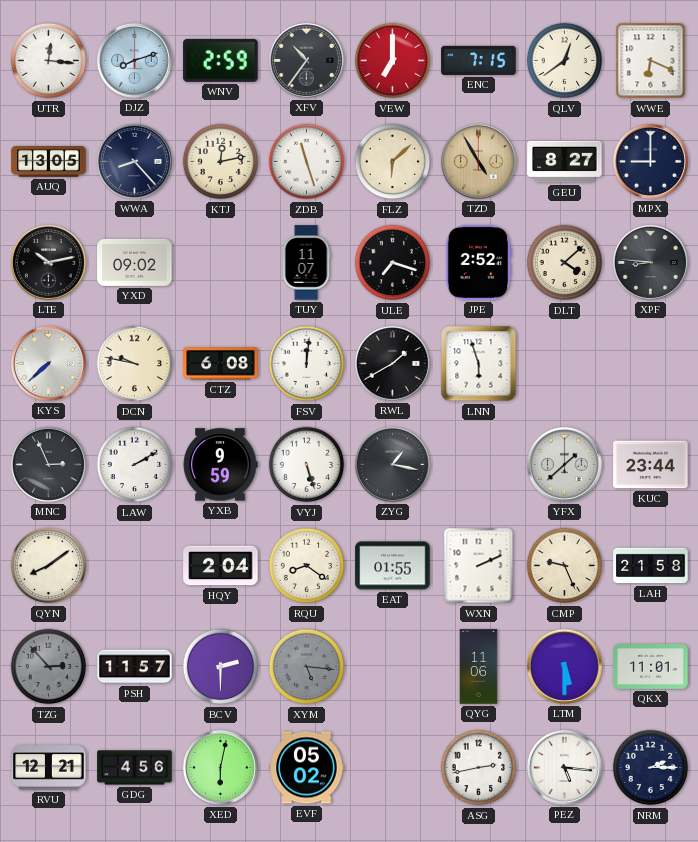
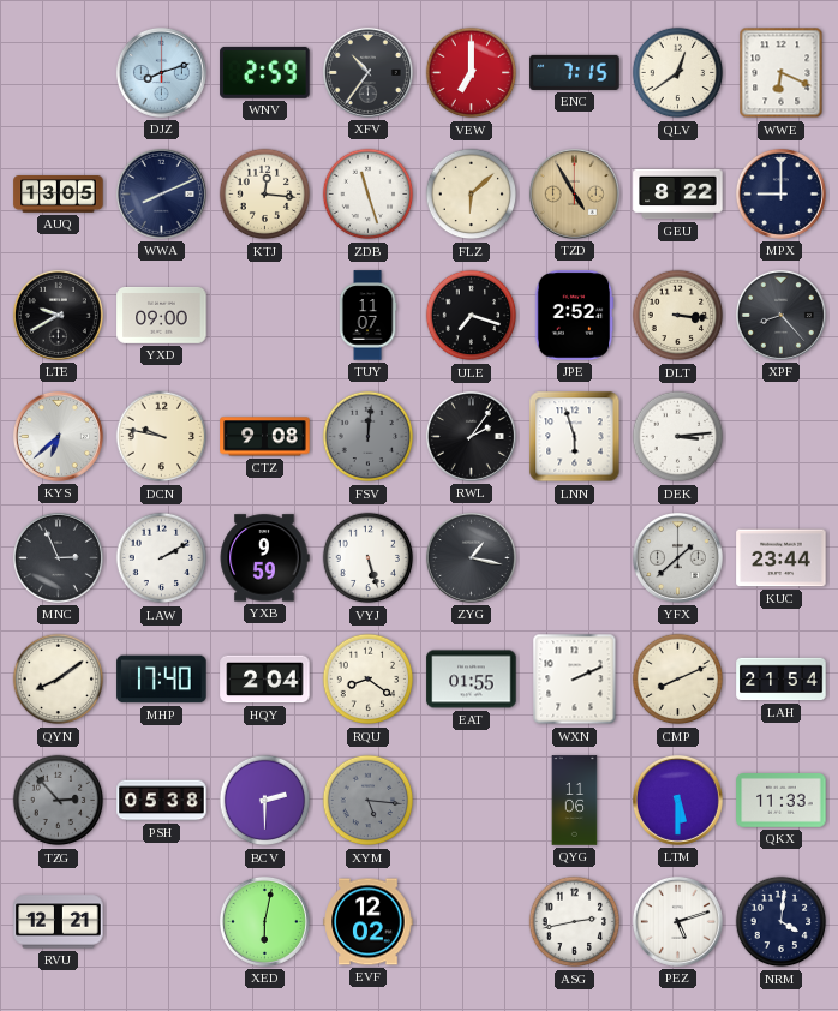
UTR: 12:16 -> none (49, 61)
WWA: 8:23 -> 8:11 (161, 193)
KTJ: 12:13 -> 12:16 (265, 195)
GEU: 8:27 -> 8:22 (678, 195)
LTE: 10:13 -> 9:40 (58, 315)
YXD: 09:02 -> 09:00 (162, 315)
DLT: 4:08 -> 3:16 (678, 316)
XPF: 8:46 -> 8:23 (780, 315)
KYS: 7:38 -> 6:38 (58, 436)
CTZ: 6:08 -> 9:08 (265, 437)
FSV dial: white -> grey (369, 437)
RWL: 1:40 -> 2:06 (471, 436)
DEK: none -> 3:14 (678, 437)
MHP: none -> 17:40 (162, 680)
CMP: 9:26 -> 8:11 (678, 680)
LAH: 21:58 -> 21:54 (782, 680)
PSH: 11:57 -> 05:38 (162, 801)
QKX: 11:01 -> 11:33 (782, 801)
GDG: 4:56 -> none (135, 768)
EVF: 05:02 -> 12:02 (369, 922)
PEZ: 5:16 -> 5:12 (677, 921)
NRM: 2:15 -> 4:01 (782, 922)
